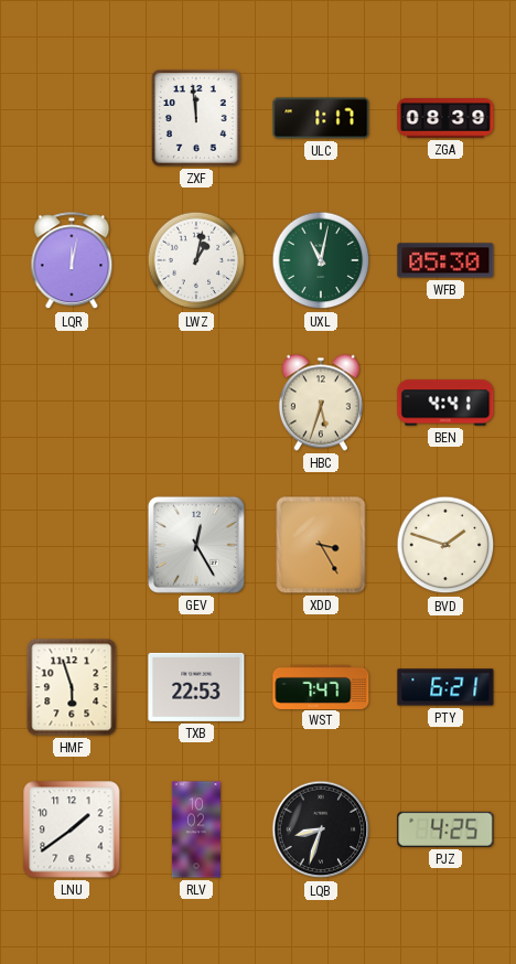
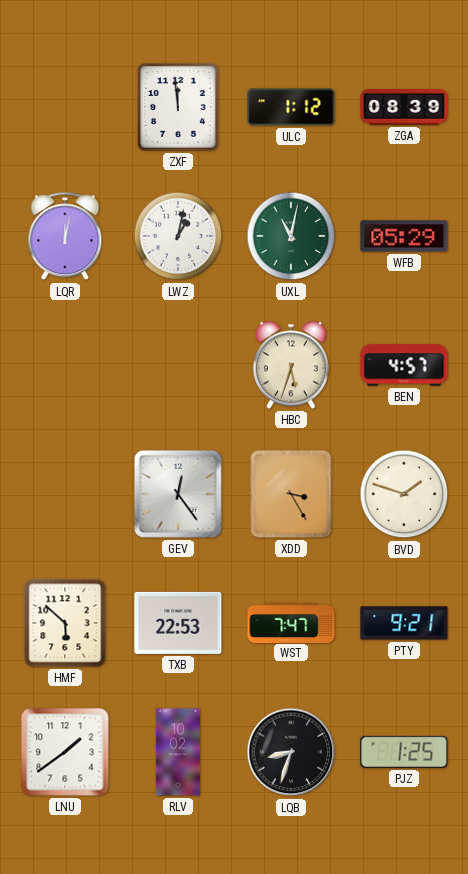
ULC: 1:17 -> 1:12 (291, 107)
WFB: 05:30 -> 05:29 (404, 236)
BEN: 4:41 -> 4:57 (404, 365)
GEV: 12:25 -> 12:24 (178, 494)
HMF: 5:57 -> 5:52 (65, 623)
PTY: 6:21 -> 9:21 (404, 623)
PJZ: 4:25 -> 1:25 (404, 752)
